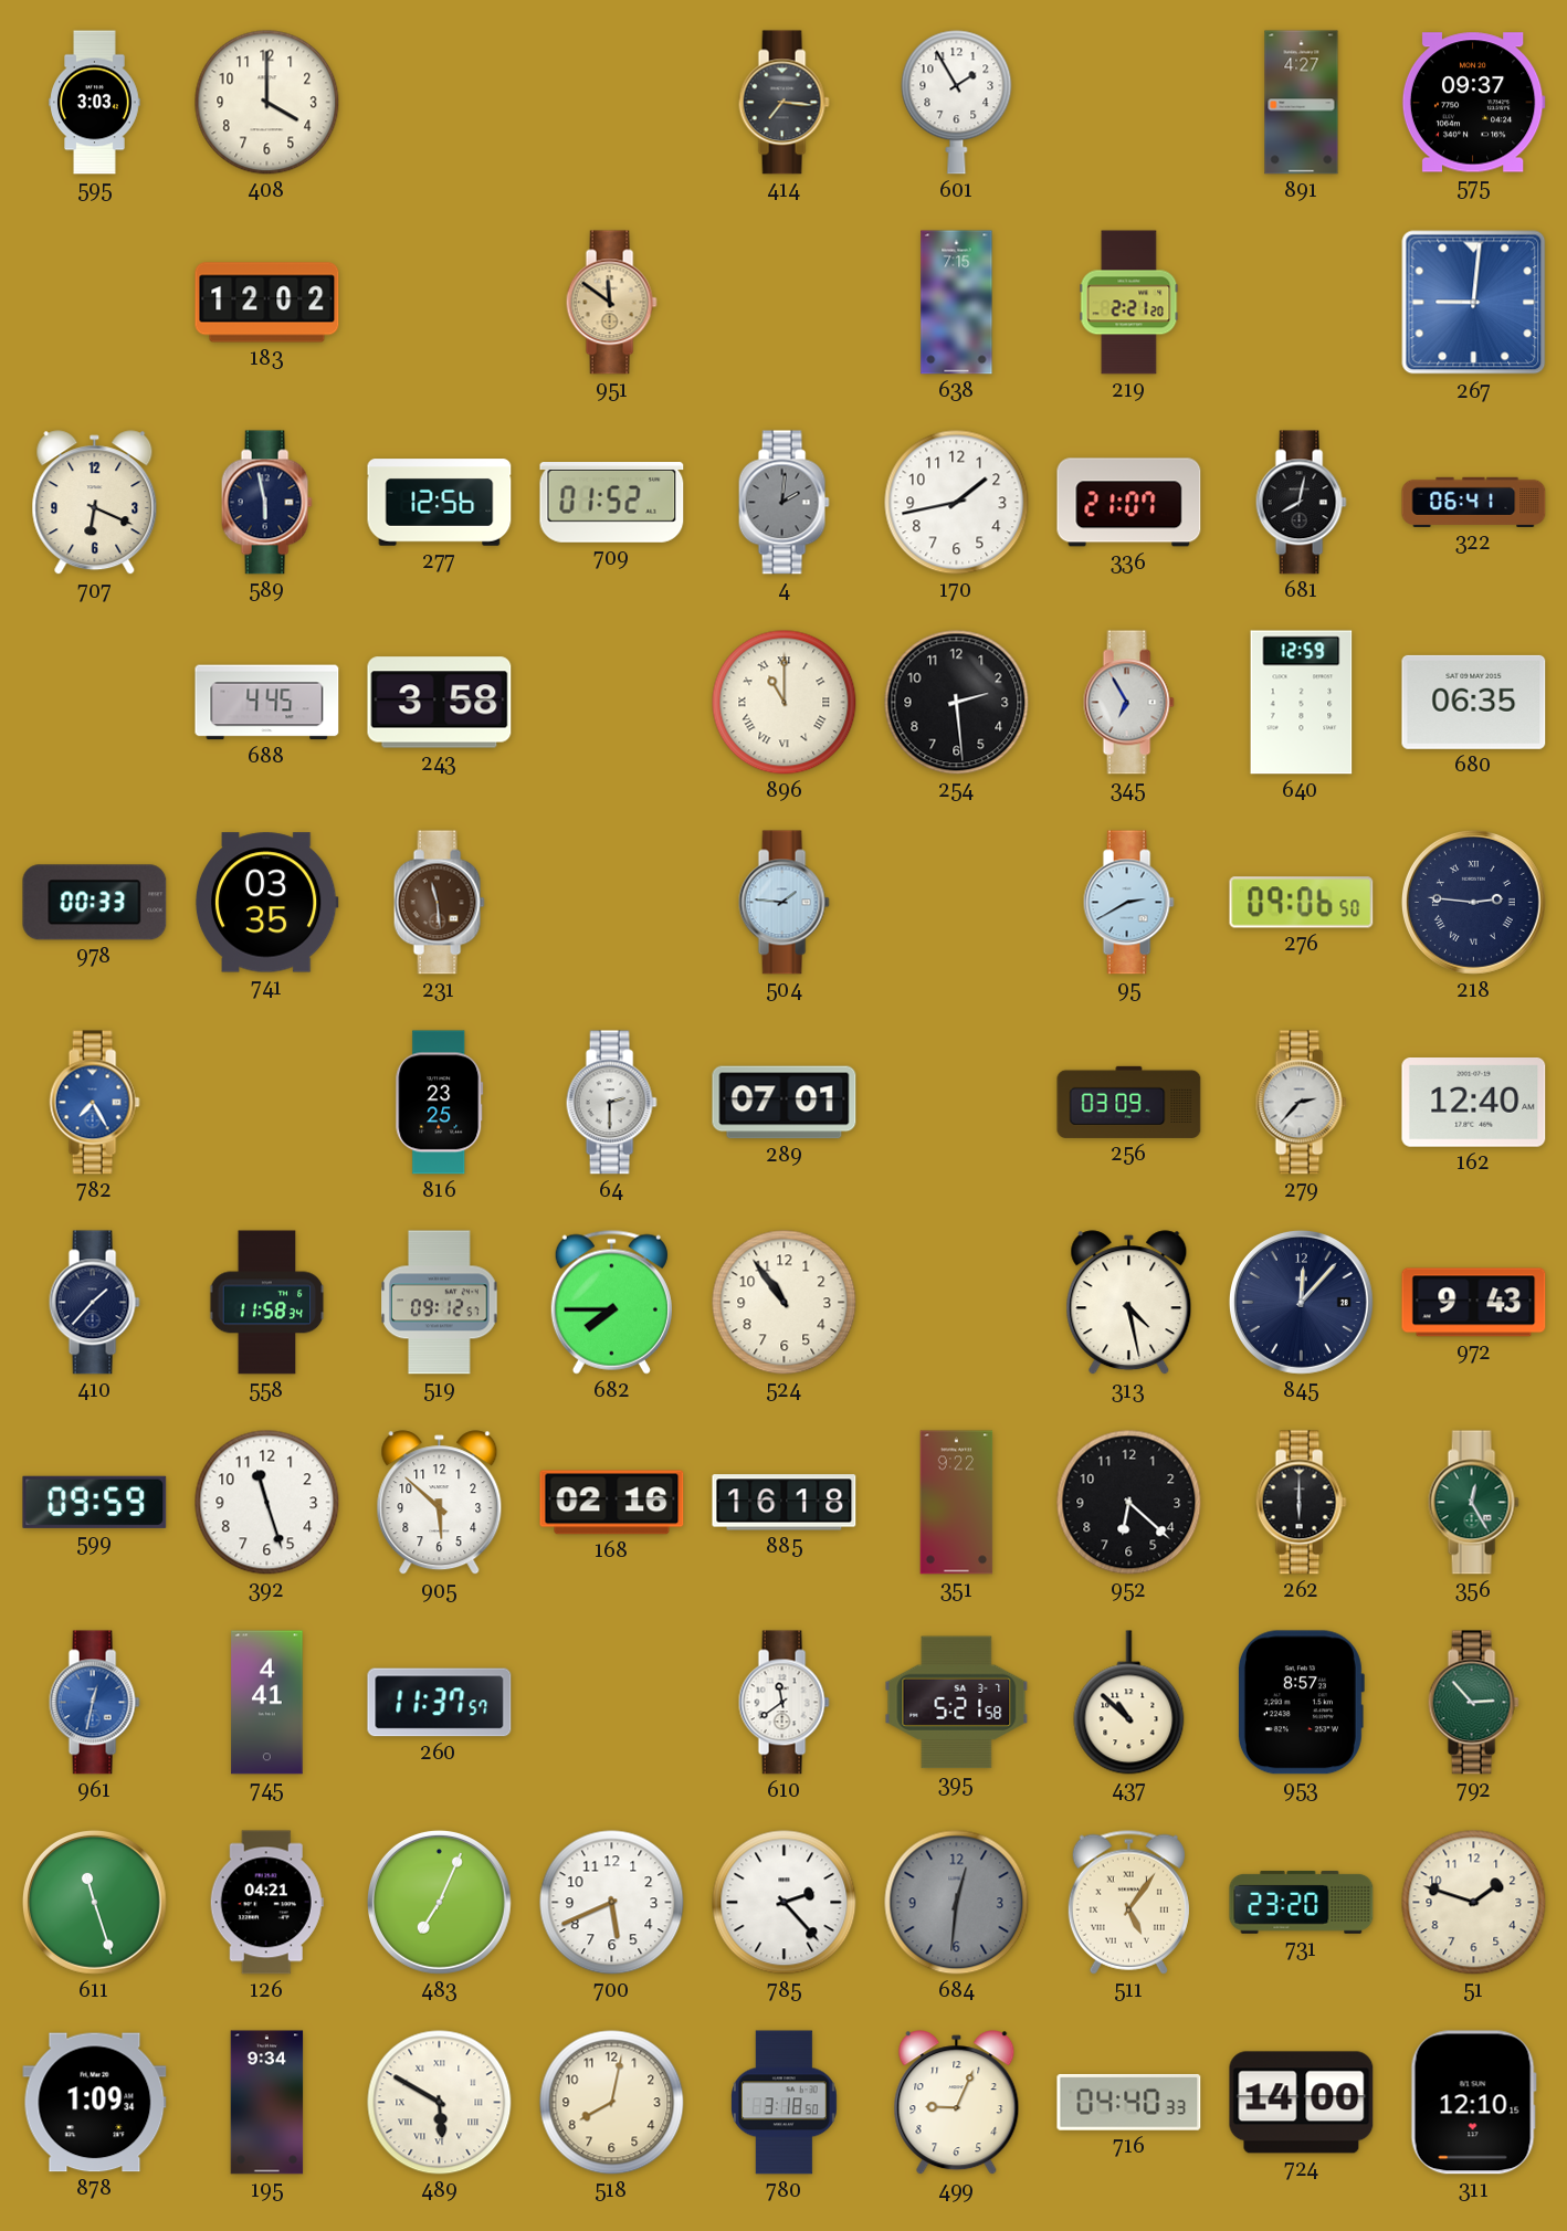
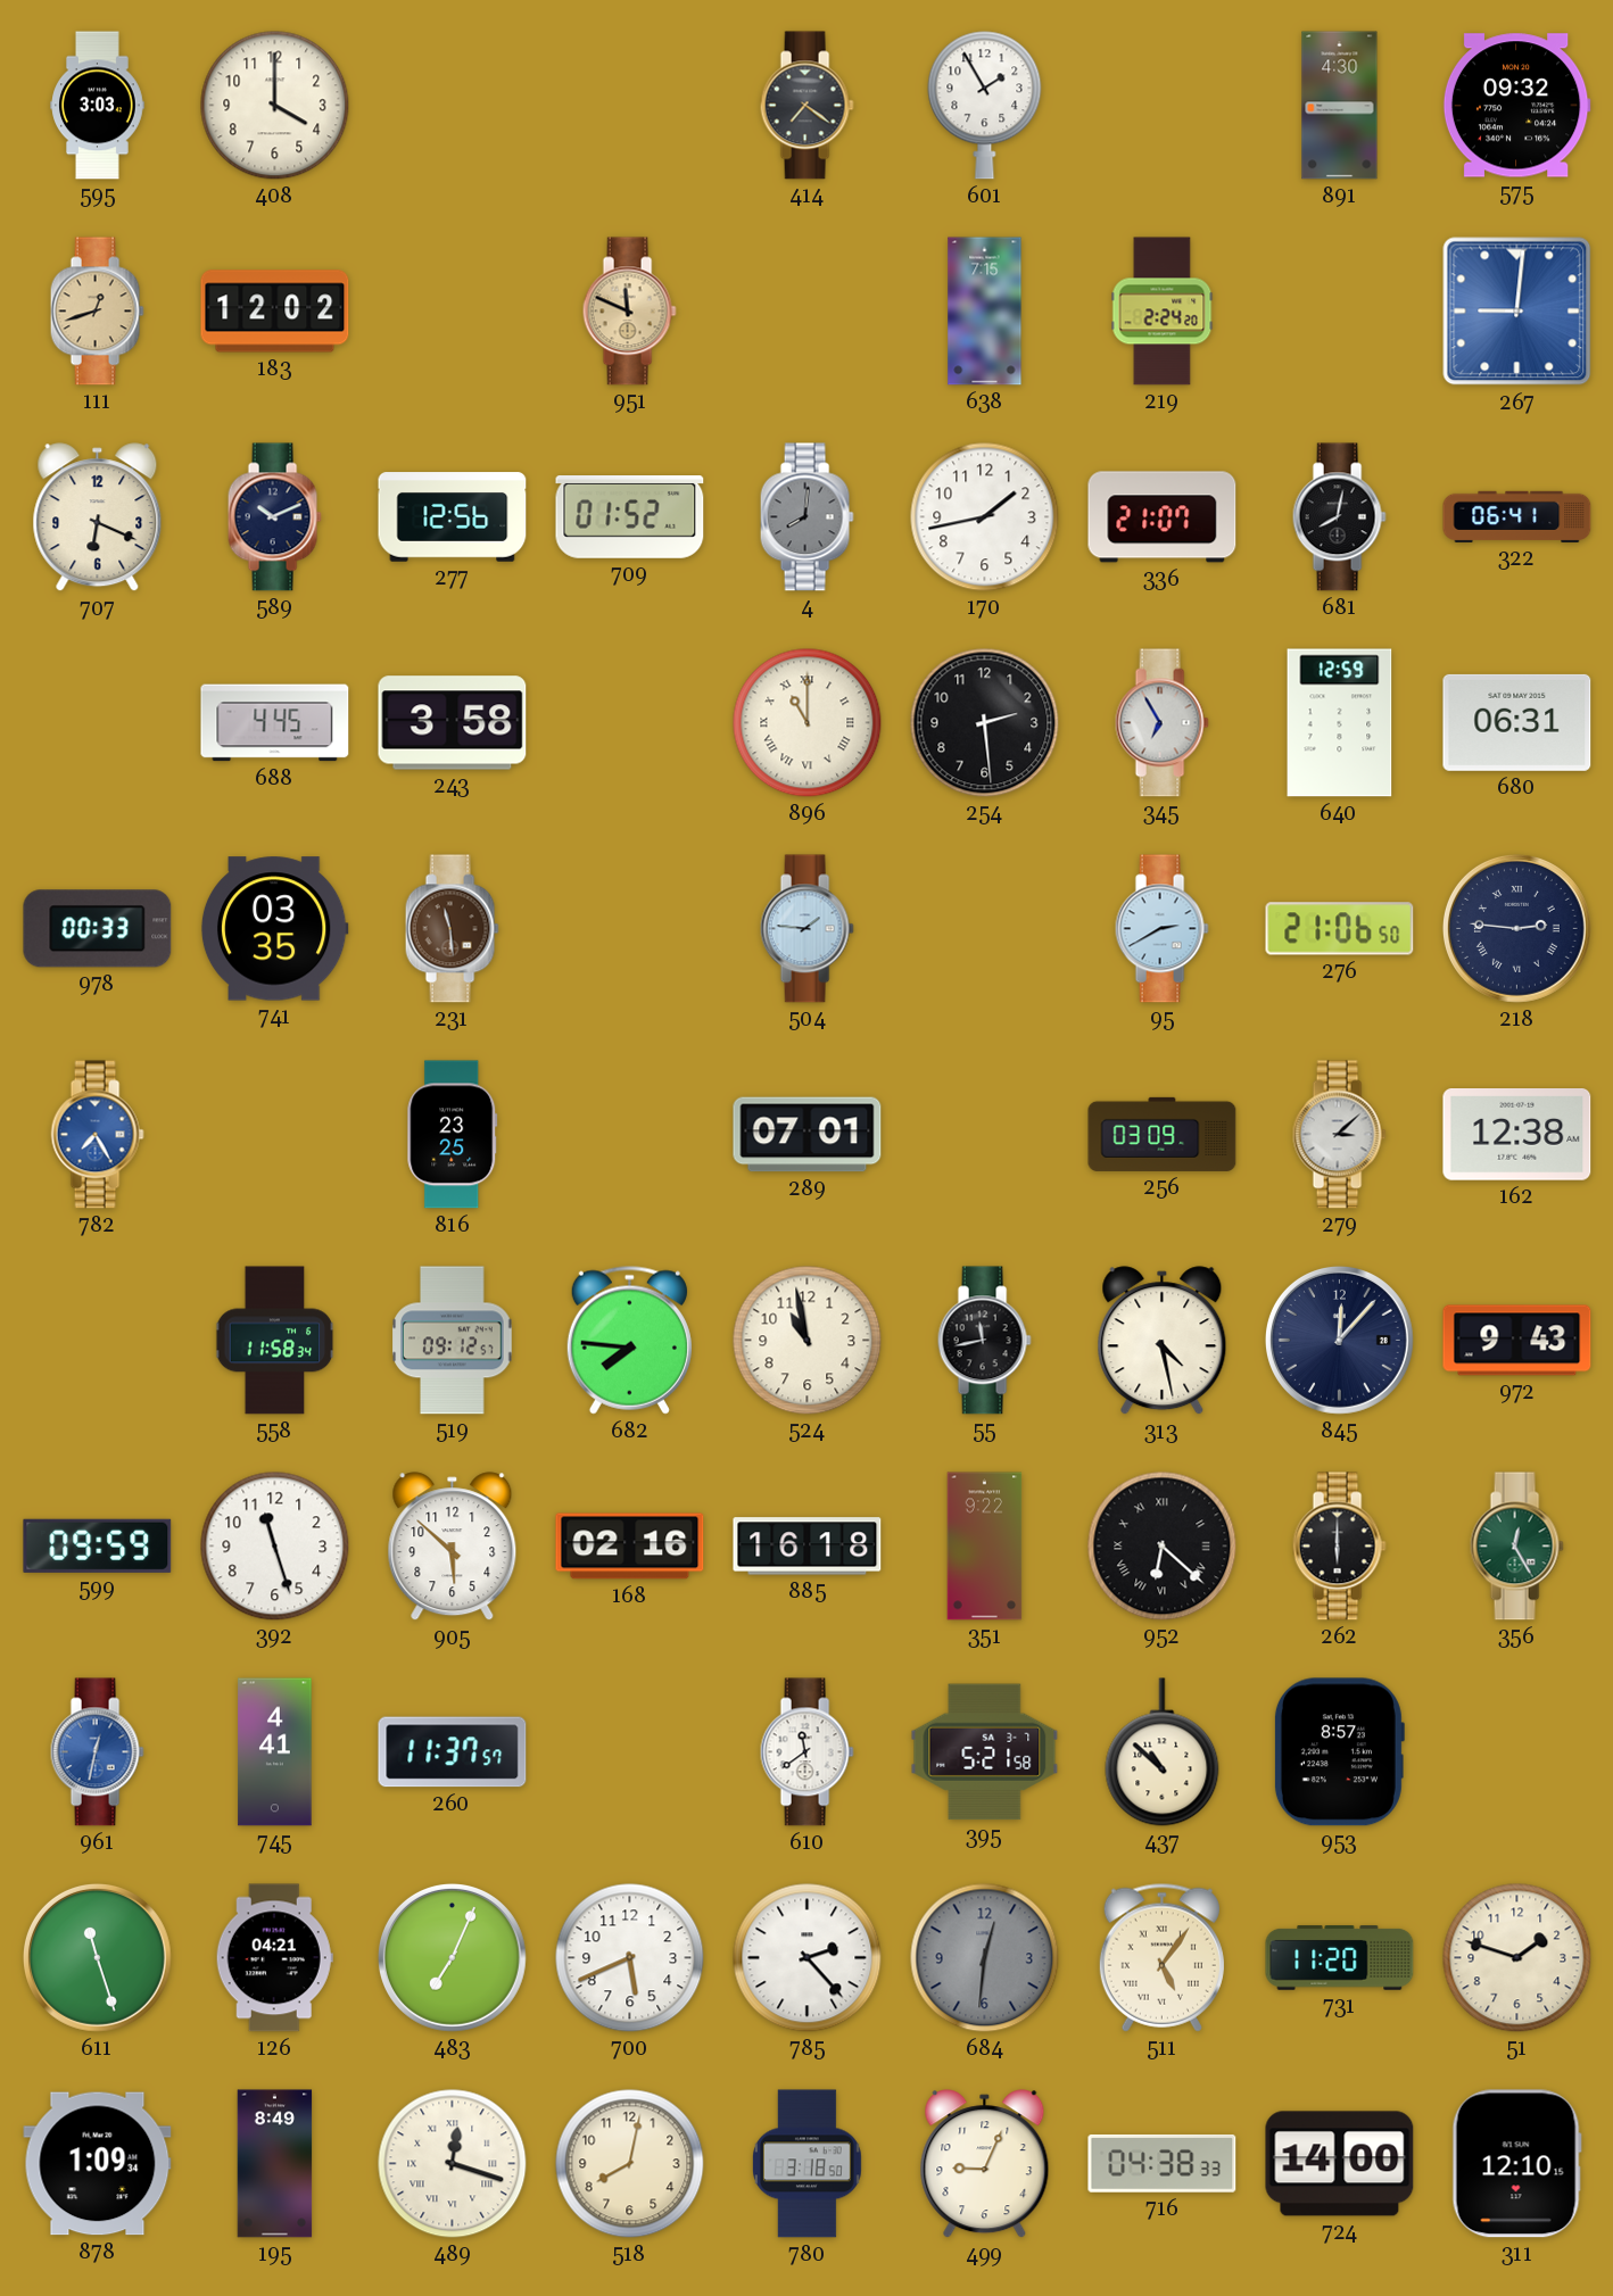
414: 7:16 -> 7:21 (806, 106)
891: 4:27 -> 4:30 (1340, 106)
575: 09:37 -> 09:32 (1516, 106)
111: none -> 12:42 (97, 312)
951: 11:51 -> 11:49 (629, 312)
219: 2:21 -> 2:24 (1163, 312)
589: 5:58 -> 10:11 (274, 517)
4: 2:01 -> 8:01 (806, 517)
680: 06:35 -> 06:31 (1517, 722)
276: 09:06 -> 21:06 (1340, 929)
64: 2:30 -> none (611, 1103)
279: 2:37 -> 3:08 (1339, 1135)
162: 12:40 -> 12:38 (1517, 1135)
410: 1:37 -> none (94, 1303)
682: 7:45 -> 7:46 (629, 1340)
524: 10:54 -> 10:58 (808, 1341)
55: none -> 11:43 (984, 1341)
952 numerals: Arabic -> Roman (1163, 1547)
792: 2:53 -> none (1473, 1703)
731: 23:20 -> 11:20 (1340, 1957)
195: 9:34 -> 8:49 (275, 2164)
489: 5:50 -> 12:18 (453, 2164)
716: 04:40 -> 04:38 (1163, 2163)
